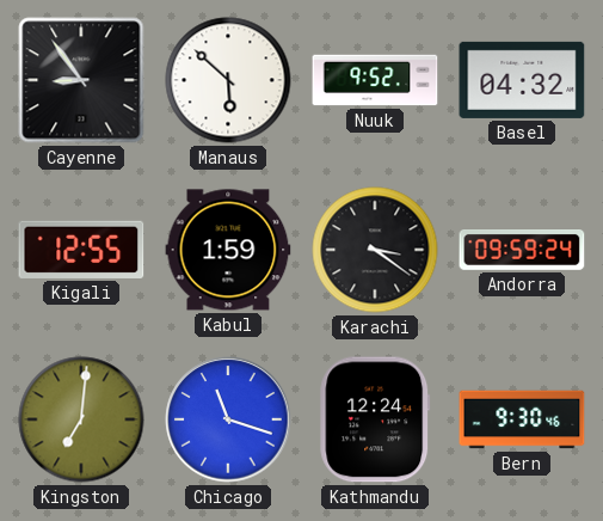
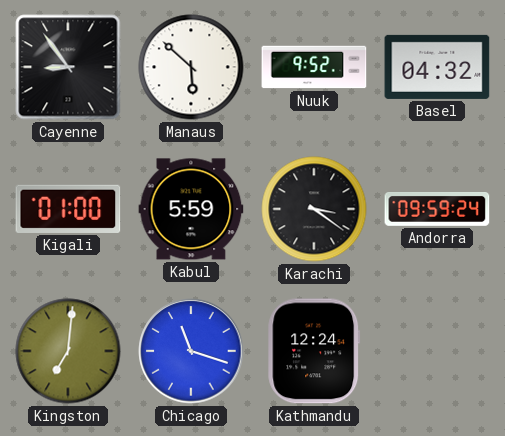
Kigali: 12:55 -> 01:00 (68, 209)
Kabul: 1:59 -> 5:59 (191, 209)
Bern: 9:30 -> none (522, 419)
